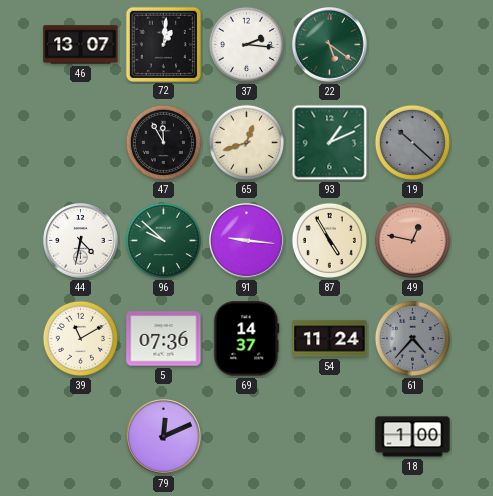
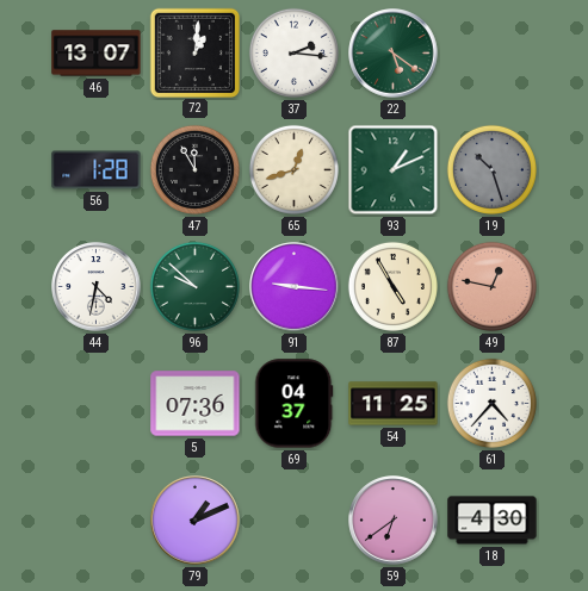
56: none -> 1:28 (97, 170)
19: 10:22 -> 10:27 (491, 169)
39: 11:10 -> none (80, 338)
69: 14:37 -> 04:37 (295, 404)
54: 11:24 -> 11:25 (394, 404)
61 dial: grey -> white (491, 403)
79: 12:11 -> 1:11 (196, 521)
59: none -> 6:39 (394, 521)
18: 1:00 -> 4:30 (493, 521)
